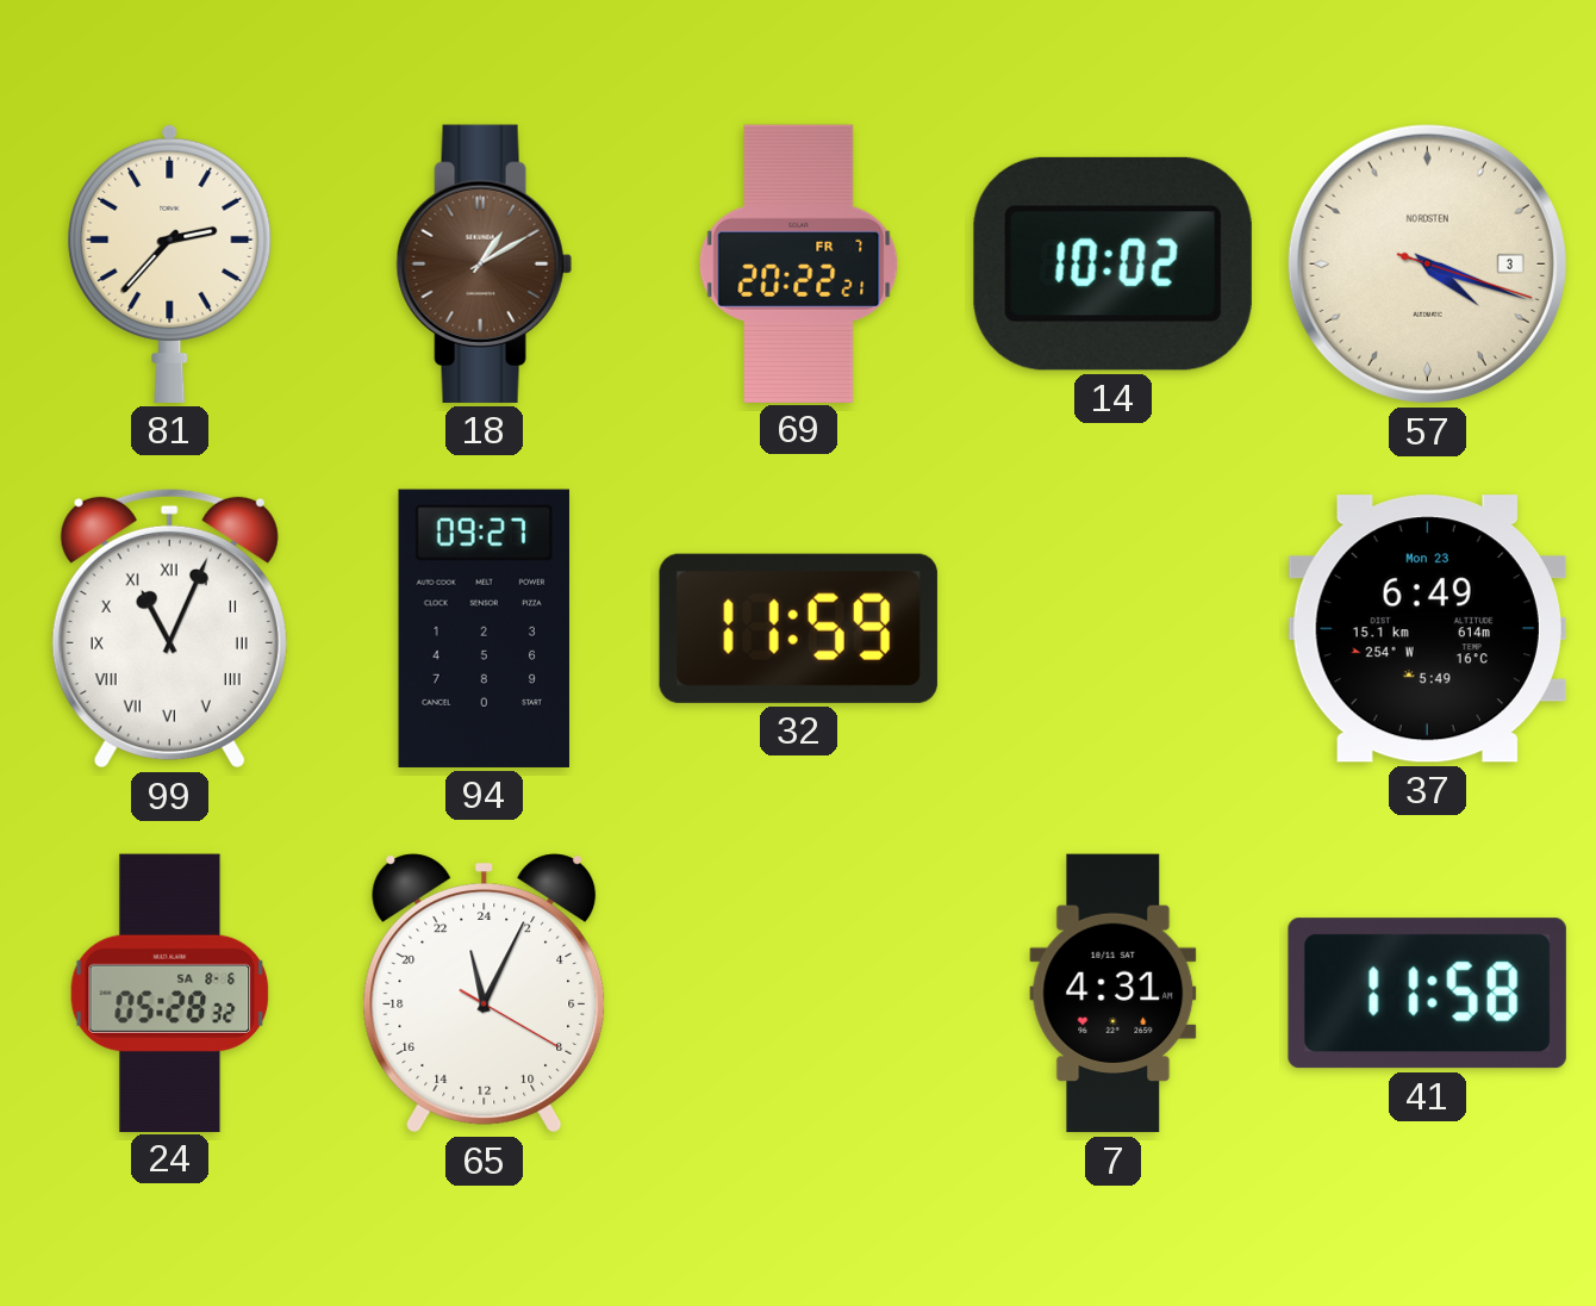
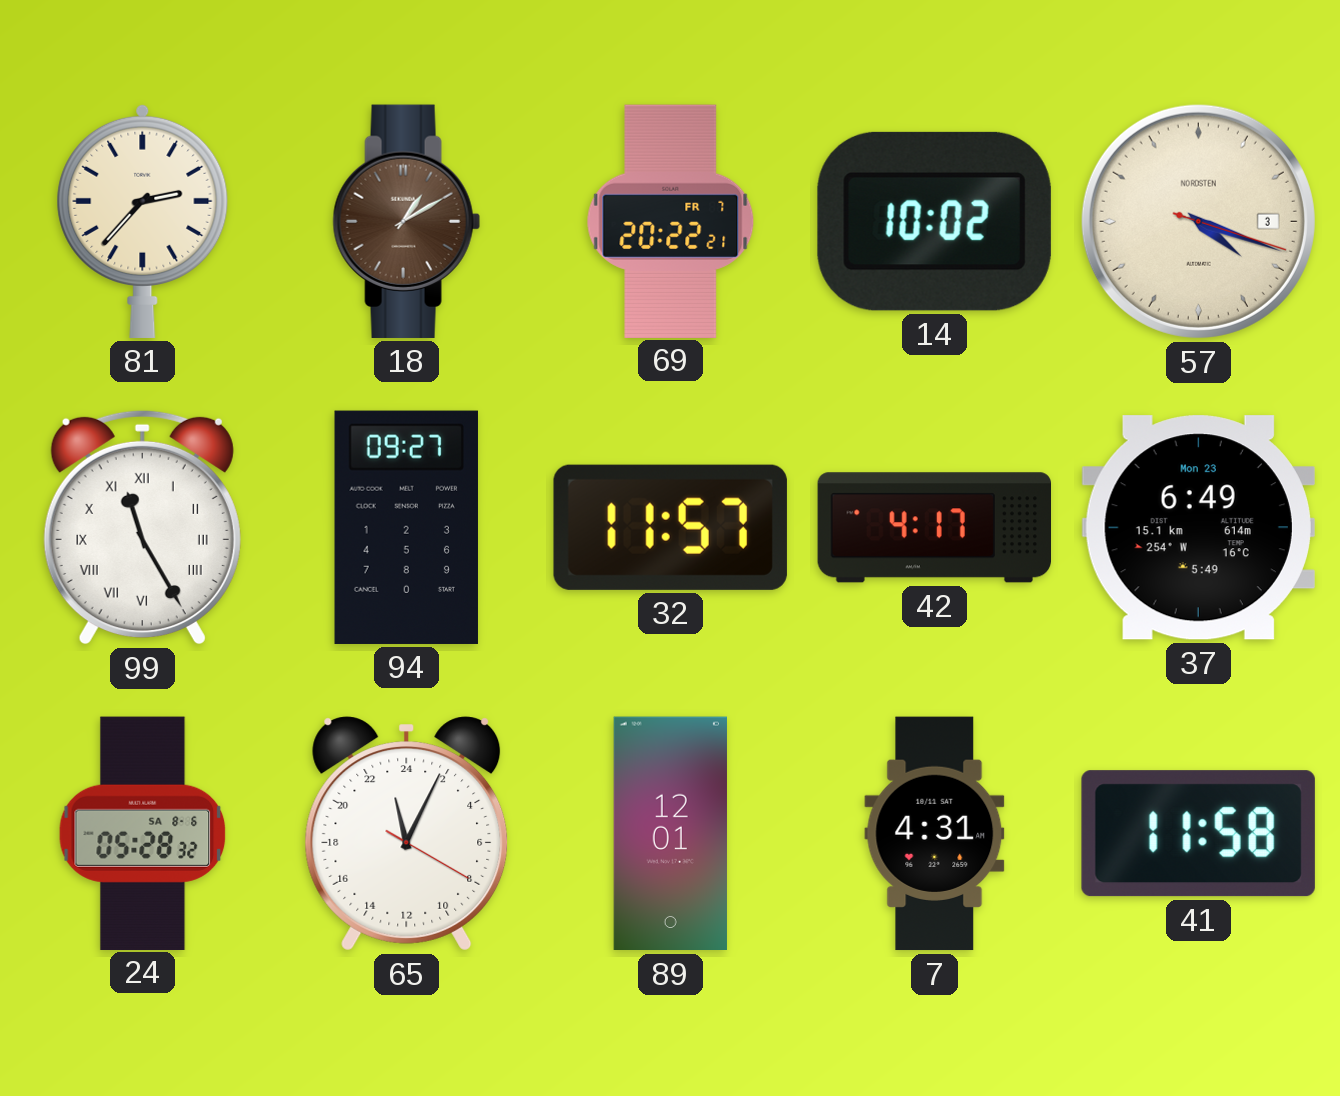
99: 11:04 -> 11:25 (142, 527)
32: 11:59 -> 11:57 (670, 527)
42: none -> 4:17 (934, 528)
89: none -> 12:01 (670, 834)
